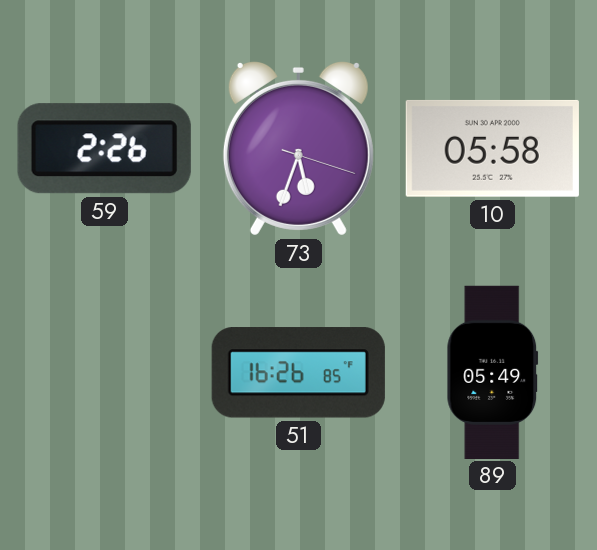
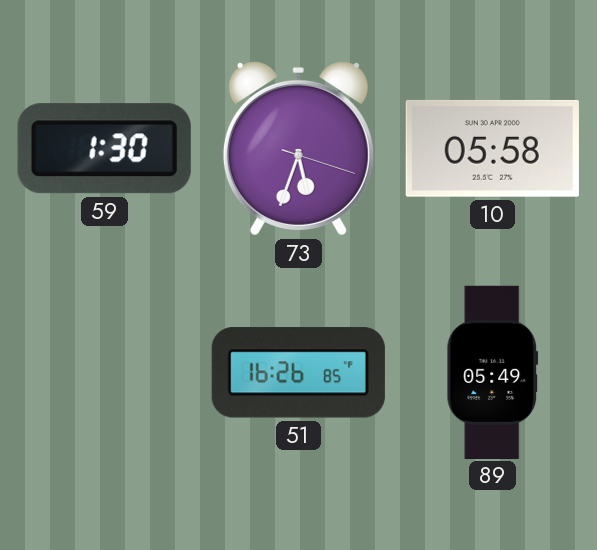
59: 2:26 -> 1:30 (104, 149)
